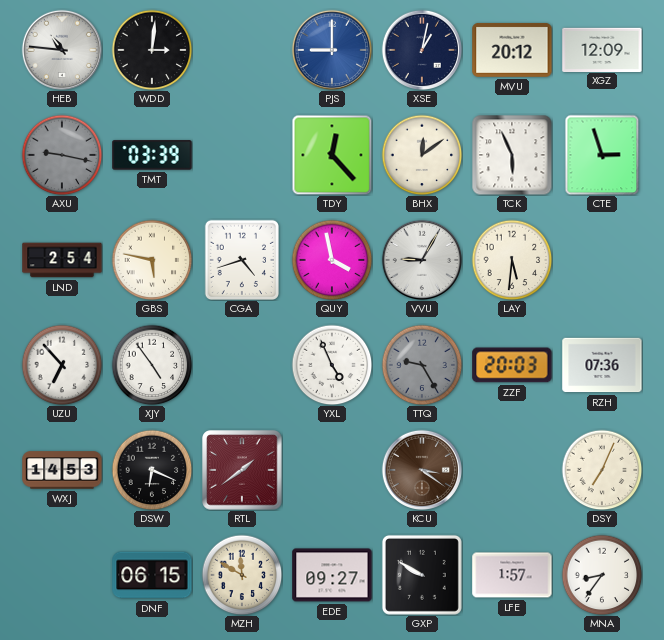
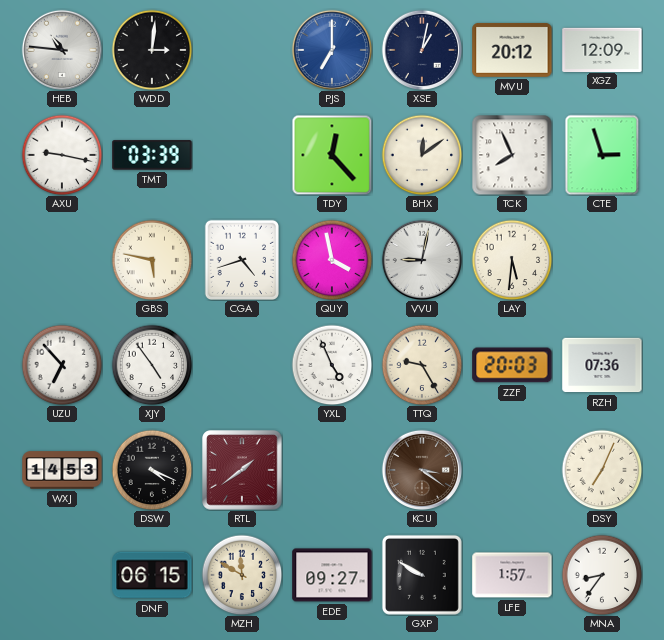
PJS: 9:00 -> 7:00 (331, 49)
AXU dial: grey -> white (62, 155)
TCK: 5:56 -> 7:56 (512, 155)
LND: 2:54 -> none (62, 260)
VVU: 9:05 -> 9:02 (421, 259)
TTQ dial: grey -> cream (422, 365)
DSW: 6:19 -> 4:19 (152, 470)
